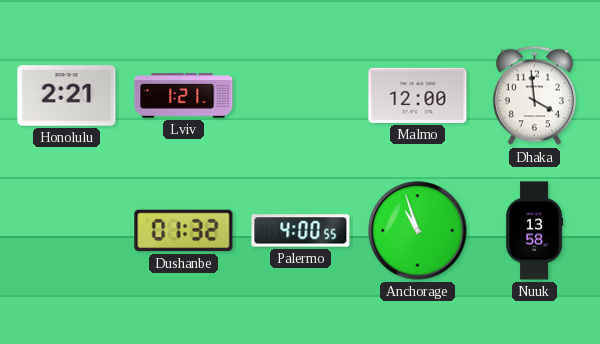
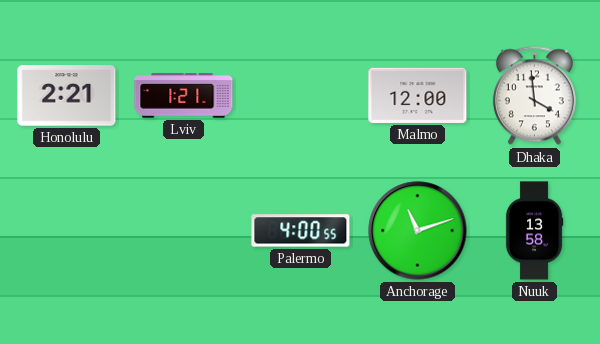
Dushanbe: 01:32 -> none (184, 231)
Anchorage: 10:57 -> 11:12 (418, 231)
